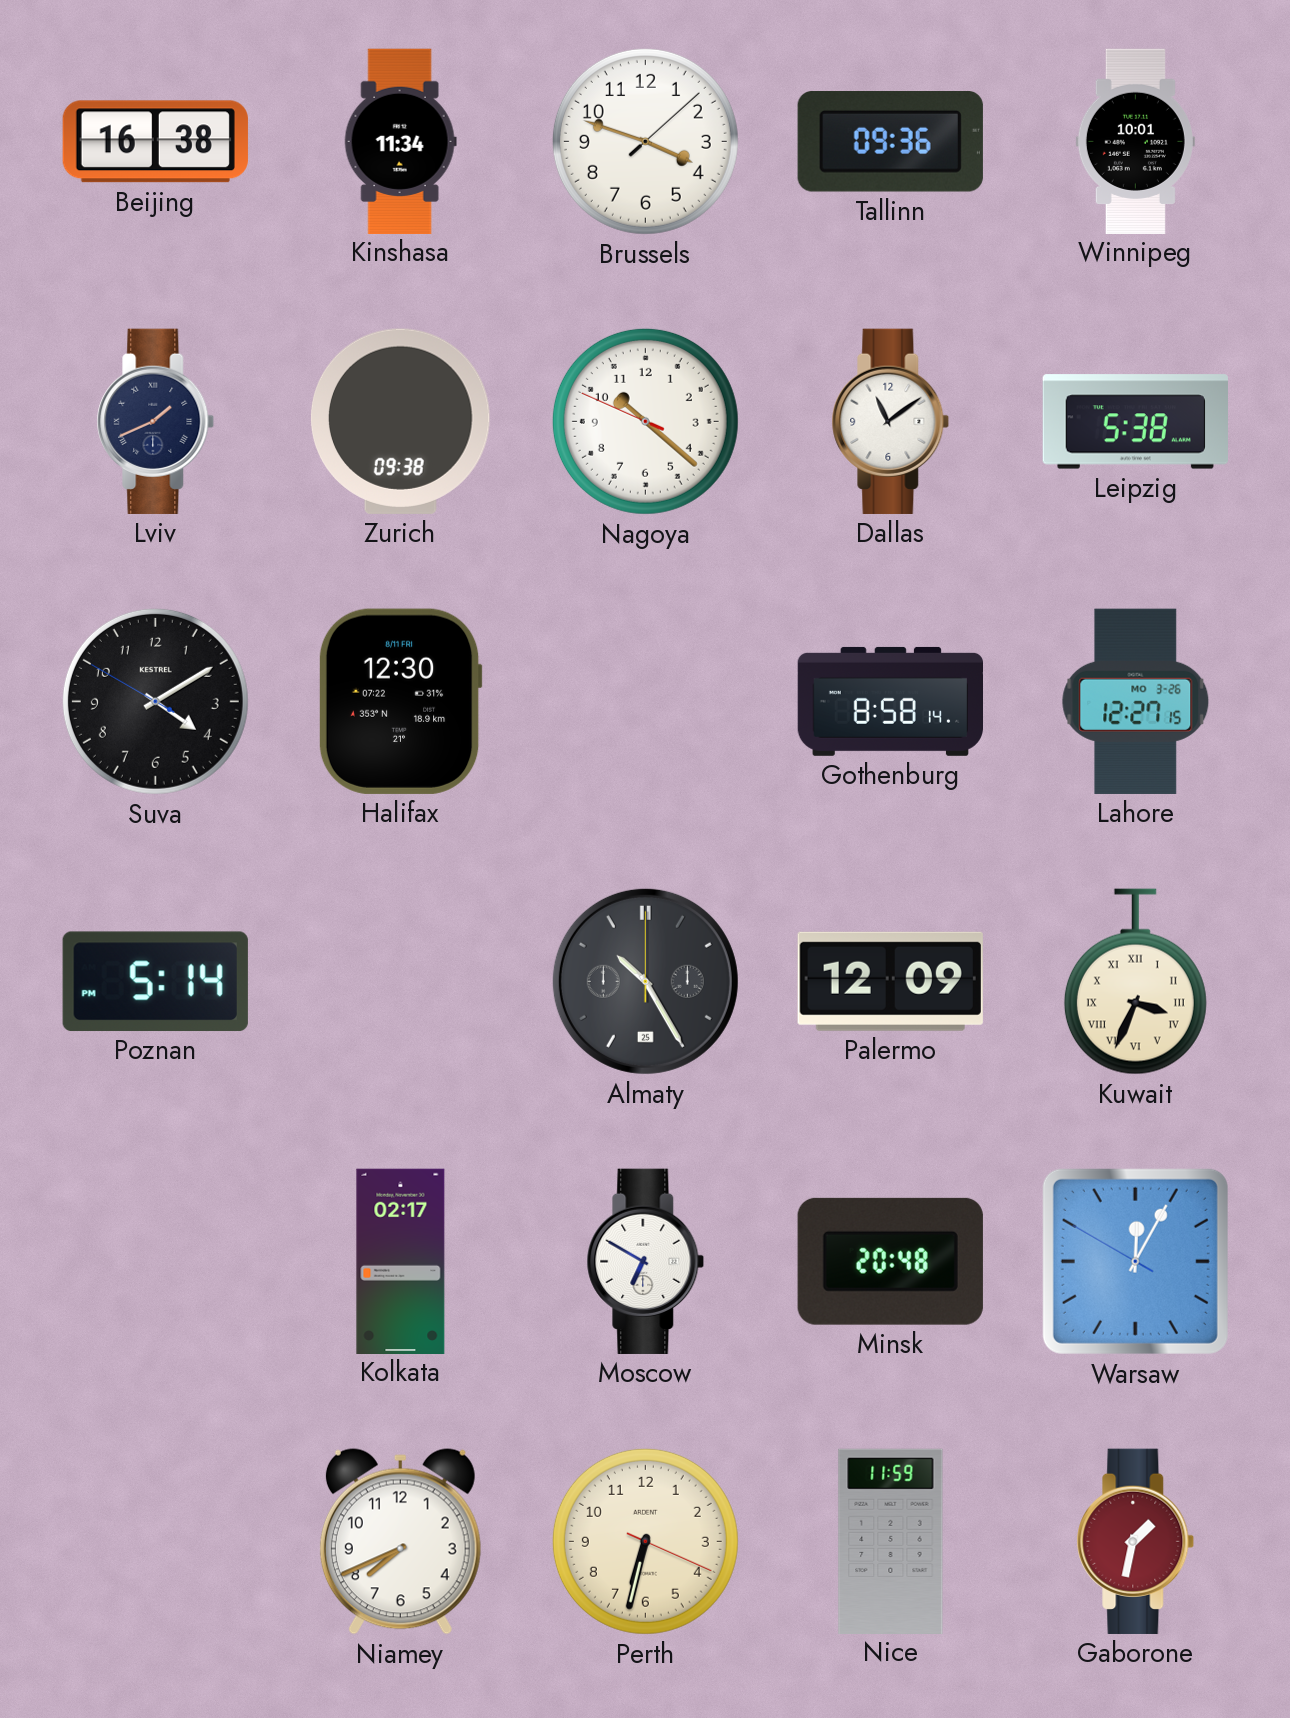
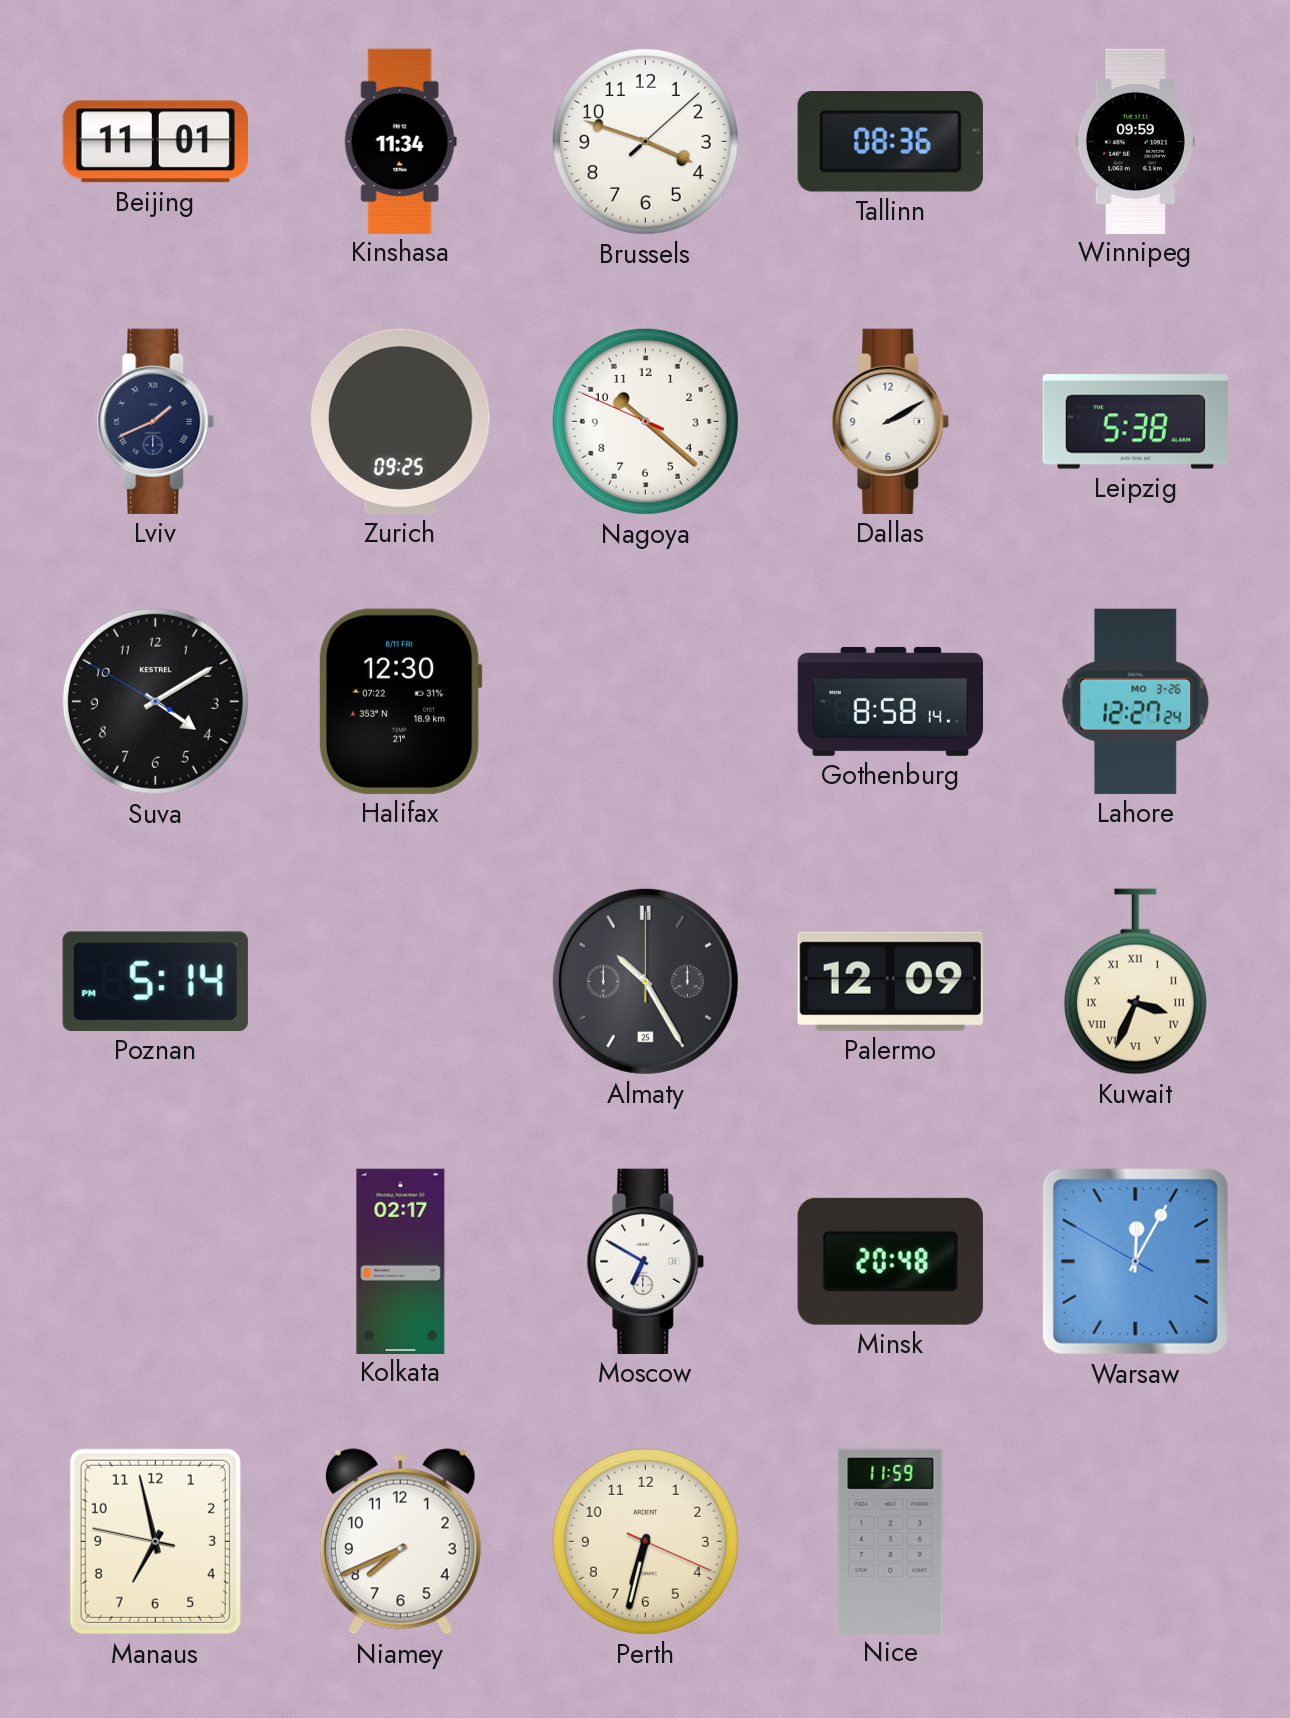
Beijing: 16:38 -> 11:01 (155, 142)
Tallinn: 09:36 -> 08:36 (890, 142)
Winnipeg: 10:01 -> 09:59 (1135, 141)
Zurich: 09:38 -> 09:25 (401, 421)
Dallas: 11:09 -> 2:10 (891, 421)
Lahore: 12:27:15 -> 12:27:24 (1136, 701)
Manaus: none -> 6:57 (155, 1541)
Gaborone: 1:32 -> none (1136, 1541)
